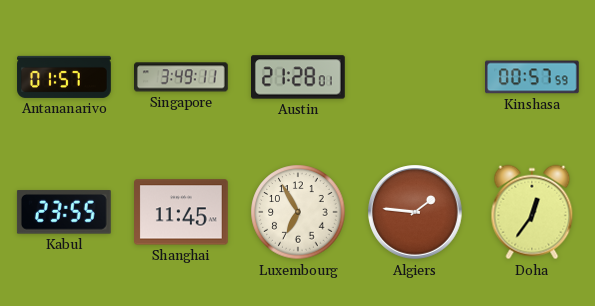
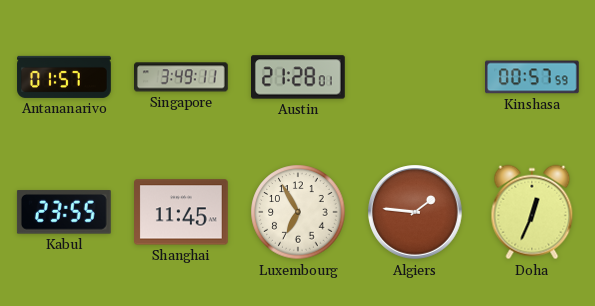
Doha: 12:36 -> 12:34 (532, 212)
